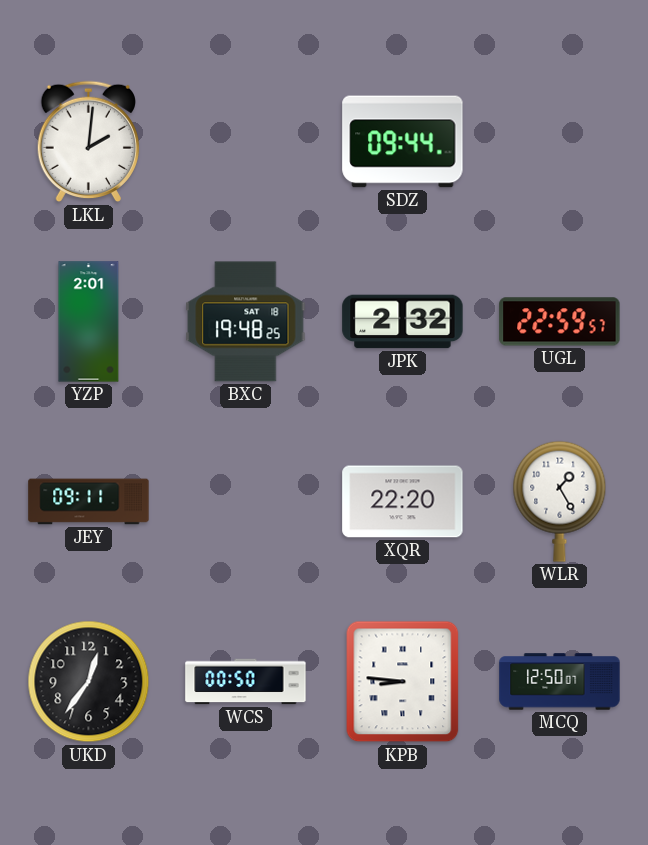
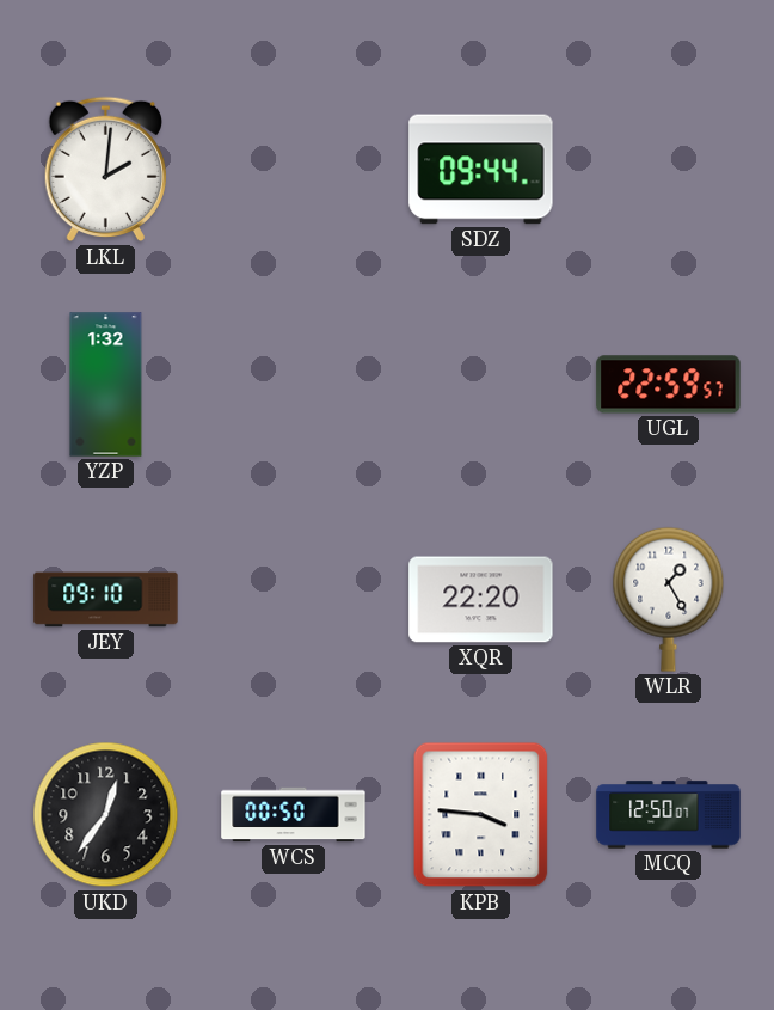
YZP: 2:01 -> 1:32 (106, 385)
BXC: 19:48 -> none (246, 322)
JPK: 2:32 -> none (403, 322)
JEY: 09:11 -> 09:10 (106, 600)
KPB: 8:46 -> 3:46 (481, 815)
